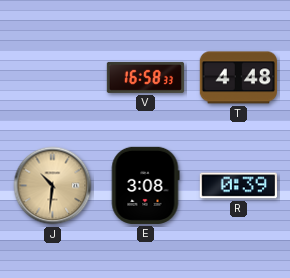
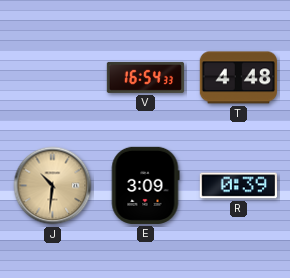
V: 16:58 -> 16:54 (145, 77)
E: 3:08 -> 3:09 (145, 185)
